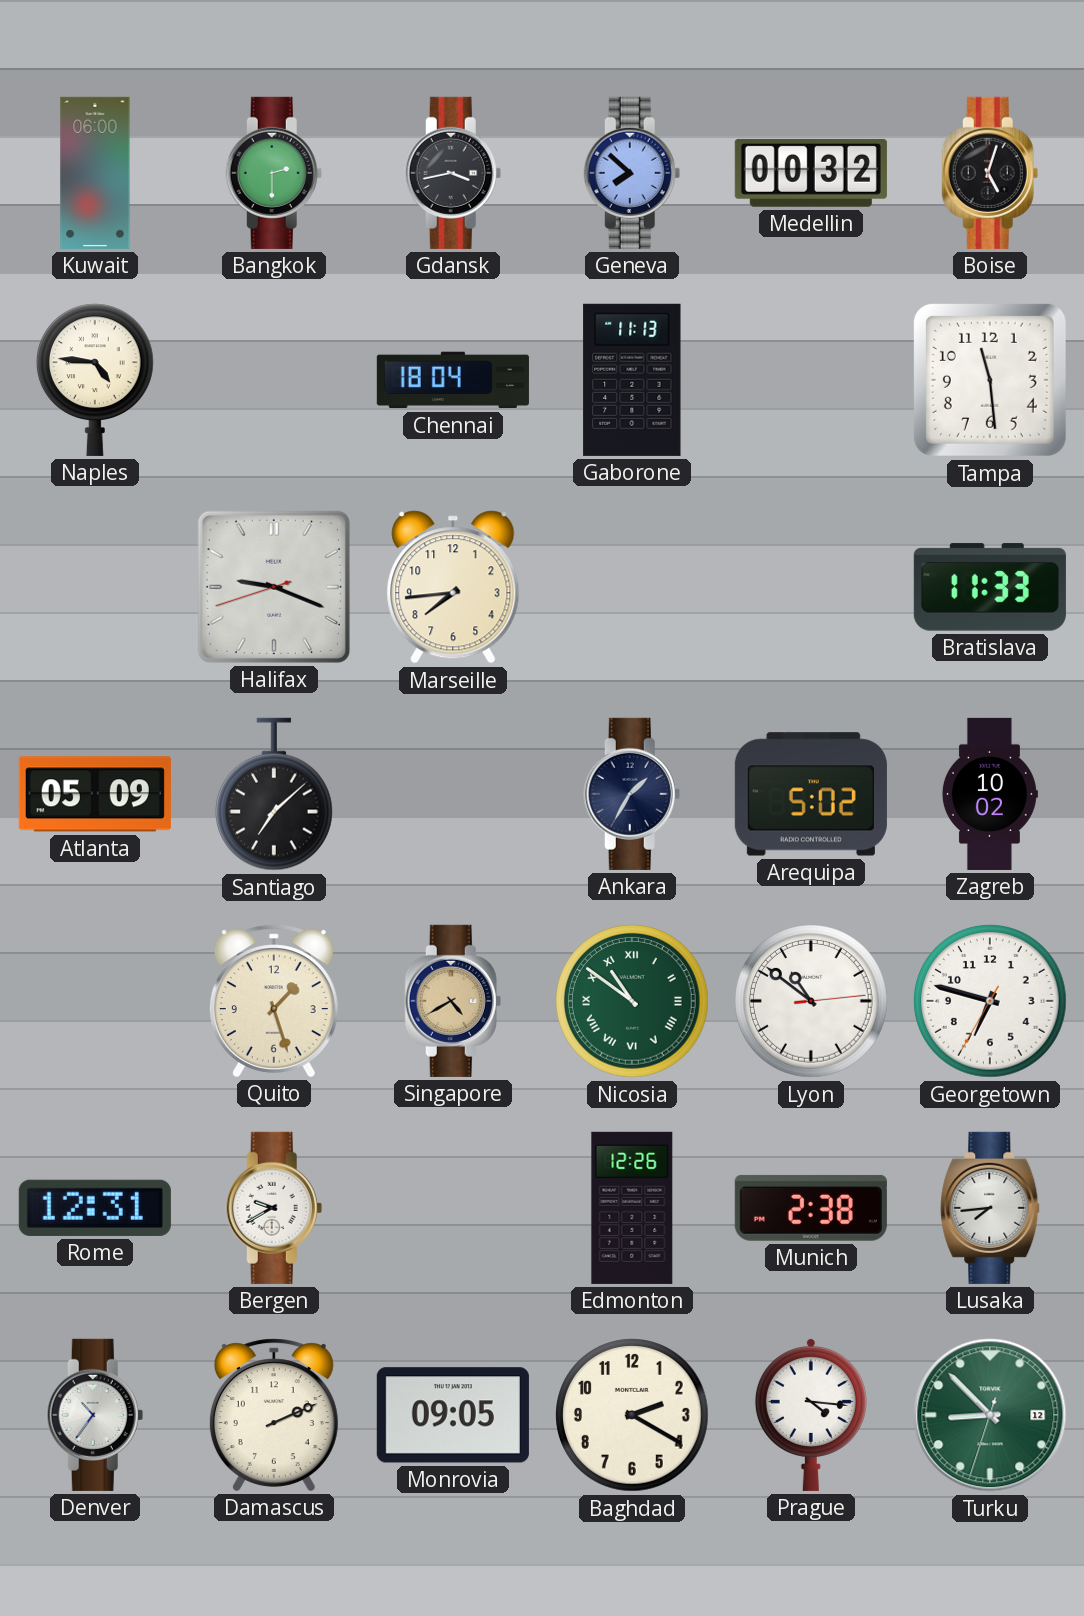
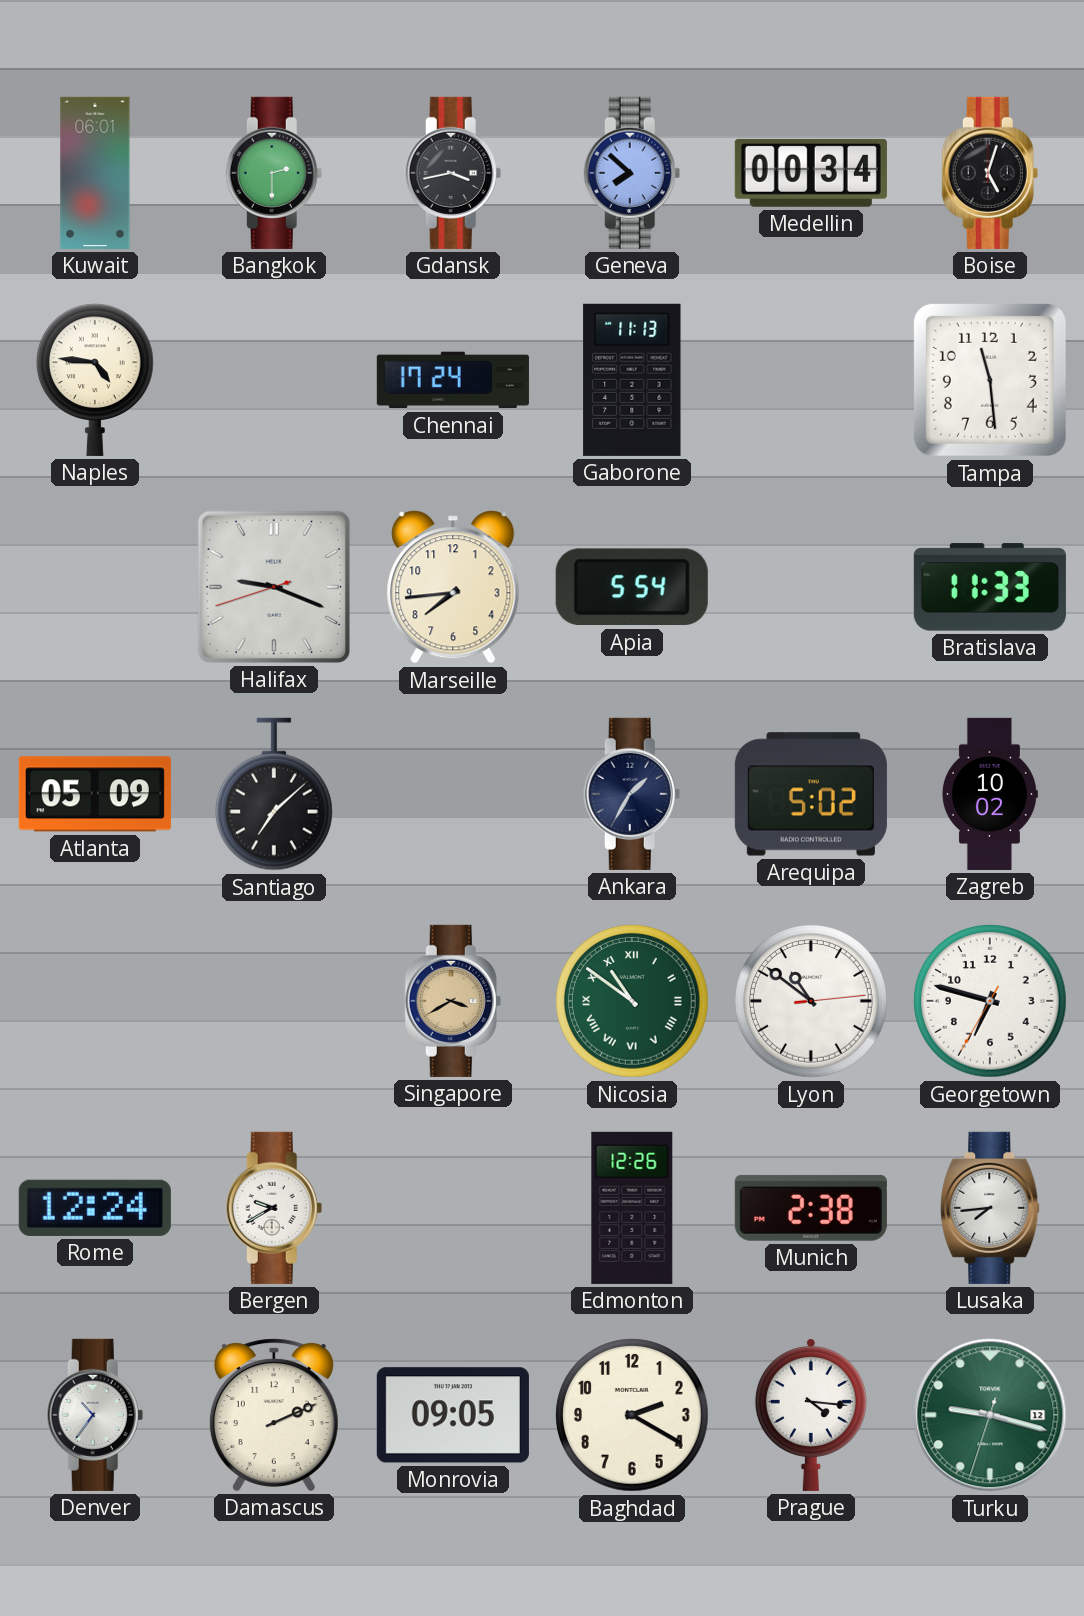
Kuwait: 06:00 -> 06:01 (95, 173)
Medellin: 00:32 -> 00:34 (811, 173)
Chennai: 18:04 -> 17:24 (453, 380)
Apia: none -> 5:54 (632, 587)
Quito: 1:27 -> none (274, 1001)
Singapore: 4:40 -> 3:40 (453, 1001)
Rome: 12:31 -> 12:24 (95, 1208)
Turku: 8:52 -> 9:17 (990, 1415)
